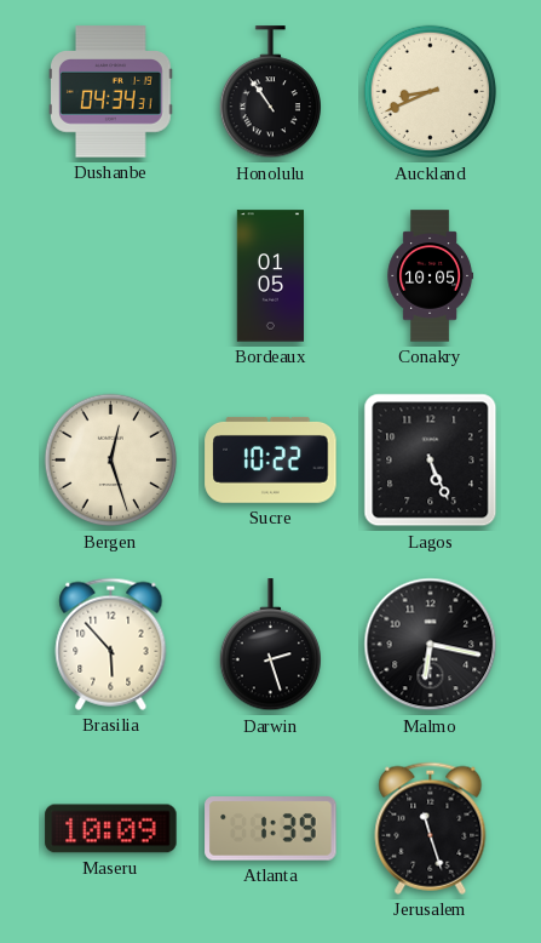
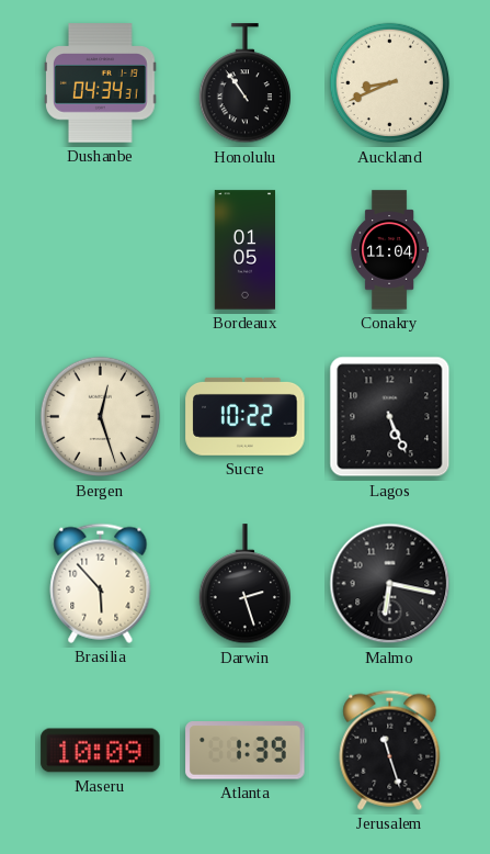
Conakry: 10:05 -> 11:04 (390, 250)
